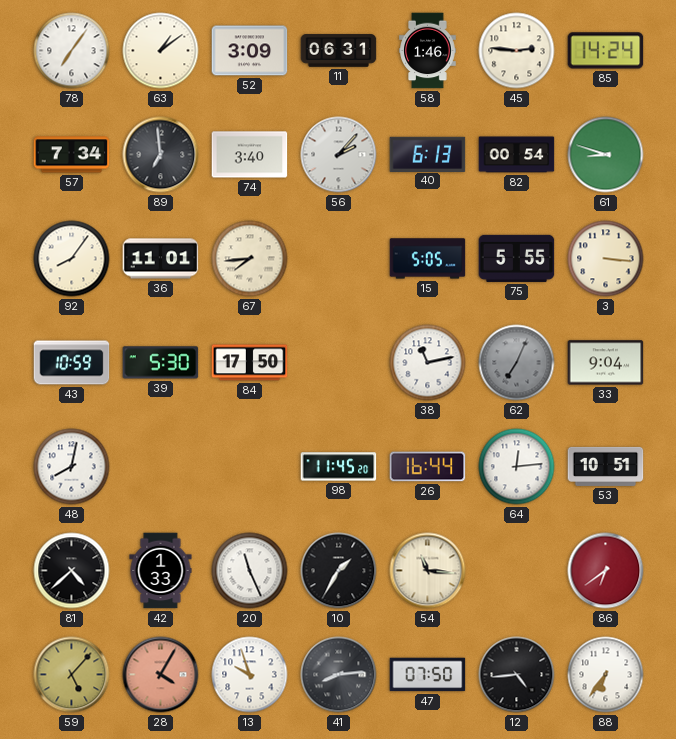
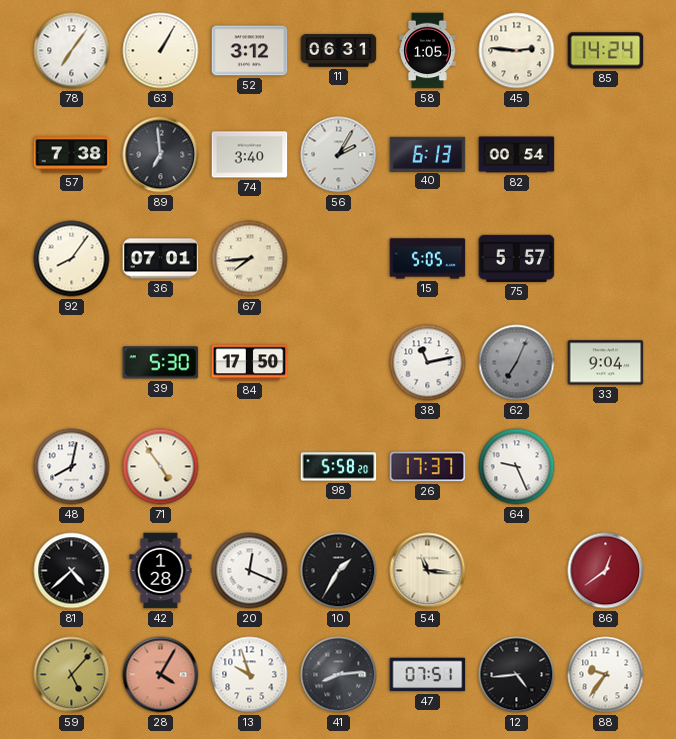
63: 1:09 -> 1:05 (161, 51)
52: 3:09 -> 3:12 (250, 51)
58: 1:46 -> 1:05 (428, 51)
57: 7:34 -> 7:38 (72, 155)
56: 2:07 -> 2:05 (339, 155)
61: 8:48 -> none (606, 155)
36: 11:01 -> 07:01 (161, 259)
75: 5:55 -> 5:57 (517, 258)
3: 3:16 -> none (606, 259)
43: 10:59 -> none (72, 363)
71: none -> 4:54 (161, 467)
98: 11:45 -> 5:58 (339, 467)
26: 16:44 -> 17:37 (428, 467)
64: 12:14 -> 9:26 (517, 467)
53: 10:51 -> none (606, 466)
42: 1:33 -> 1:28 (161, 571)
20: 11:26 -> 12:19 (250, 571)
86: 6:39 -> 12:39 (606, 571)
47: 07:50 -> 07:51 (428, 675)
88: 6:36 -> 9:36 (606, 675)
